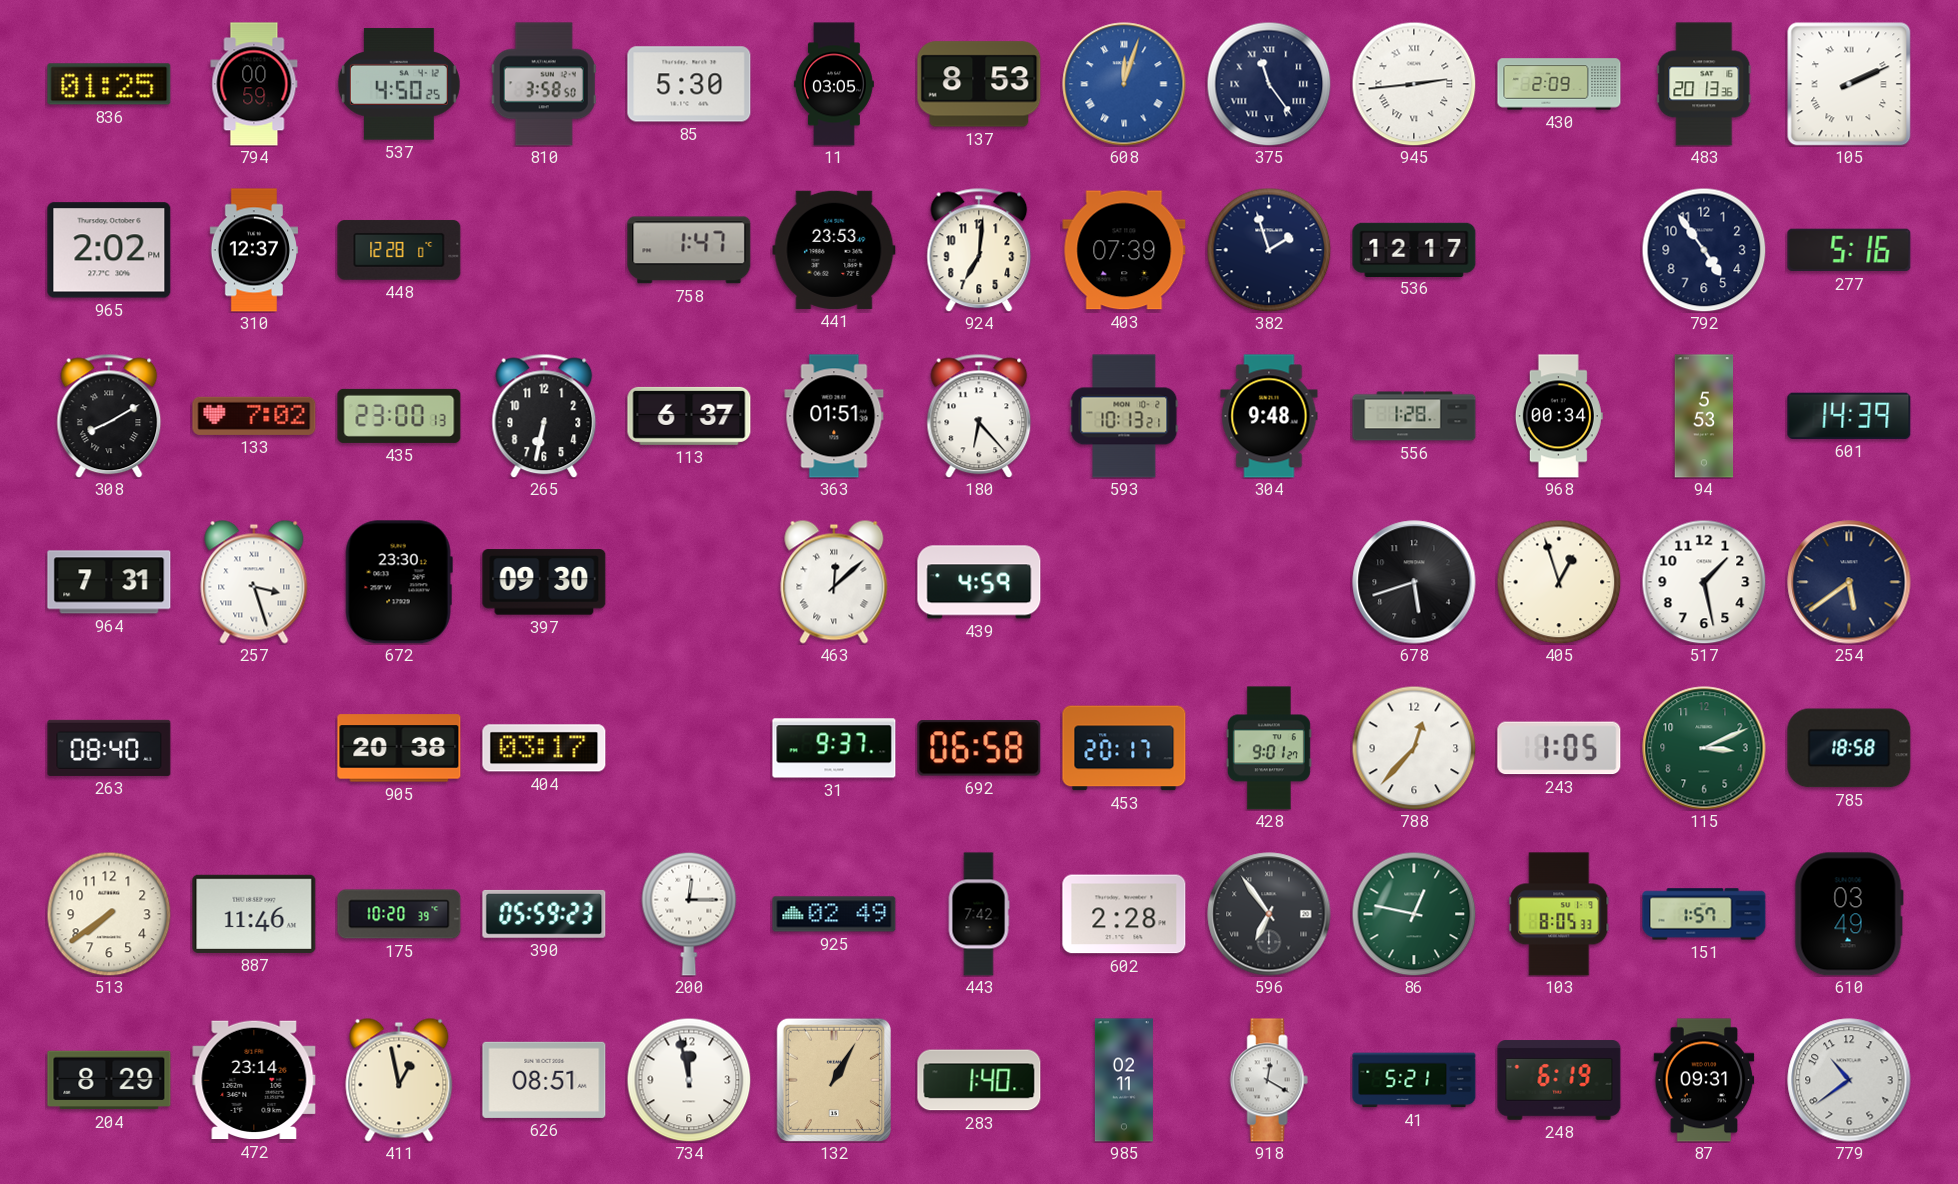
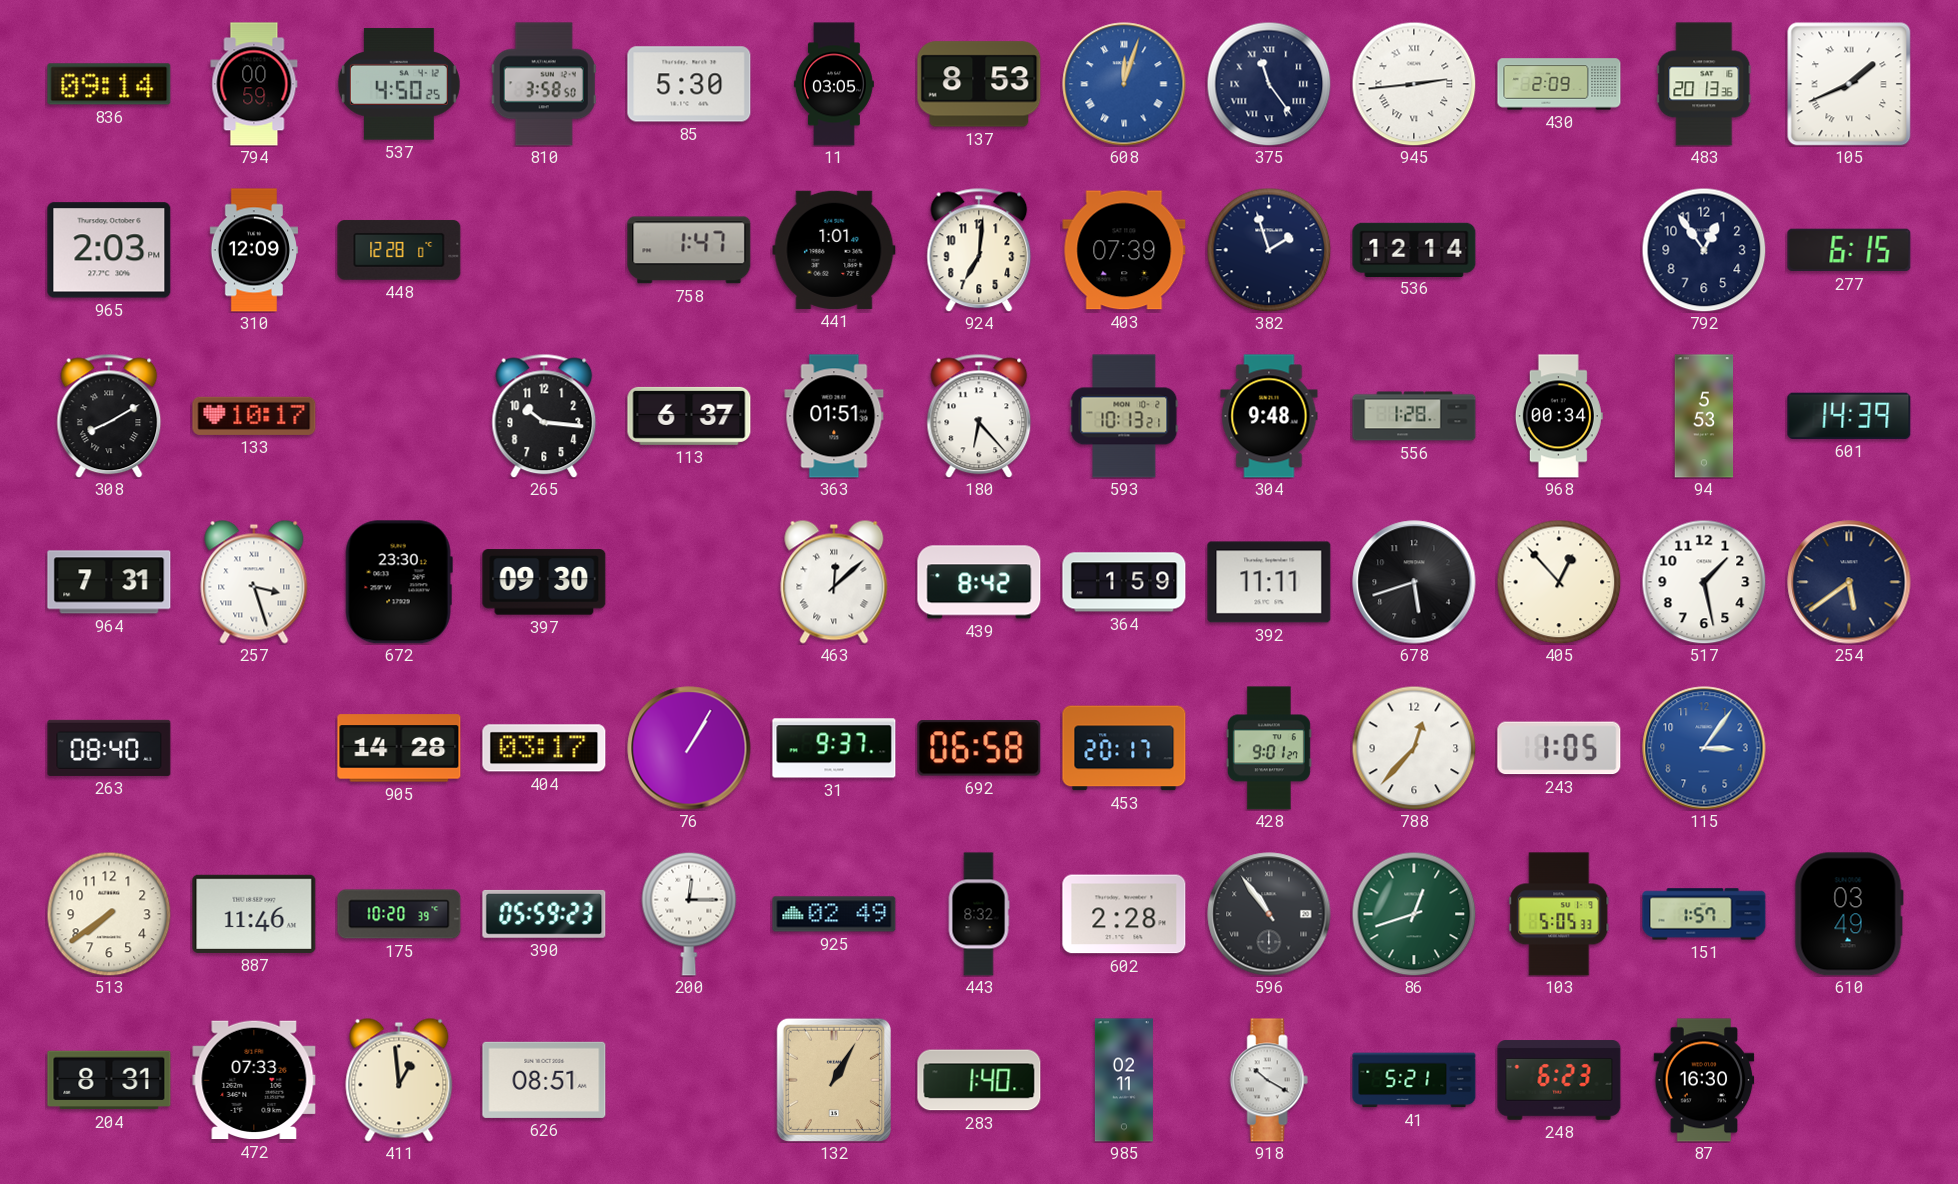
836: 01:25 -> 09:14 (109, 84)
105: 2:11 -> 1:41 (1849, 84)
965: 2:02 -> 2:03 (109, 250)
310: 12:37 -> 12:09 (253, 250)
441: 23:53 -> 1:01 (834, 250)
536: 12:17 -> 12:14 (1414, 249)
792: 4:54 -> 12:54 (1704, 250)
277: 5:16 -> 6:15 (1849, 250)
133: 7:02 -> 10:17 (254, 416)
435: 23:00 -> none (399, 416)
265: 6:32 -> 10:16 (544, 416)
439: 4:59 -> 8:42 (979, 582)
364: none -> 1:59 (1124, 582)
392: none -> 11:11 (1269, 582)
405: 12:57 -> 12:53 (1559, 582)
905: 20:38 -> 14:28 (399, 748)
76: none -> 1:05 (689, 748)
115: 3:11 -> 3:06 (1704, 748)
115 dial: green -> blue (1704, 748)
785: 18:58 -> none (1849, 748)
443: 7:42 -> 8:32 (979, 914)
596: 6:54 -> 10:54 (1269, 914)
86: 12:47 -> 12:42 (1414, 914)
103: 8:05 -> 5:05 (1559, 914)
204: 8:29 -> 8:31 (109, 1080)
472: 23:14 -> 07:33 (254, 1080)
411: 12:58 -> 12:59 (399, 1080)
734: 11:58 -> none (689, 1080)
918: 12:20 -> 10:20 (1269, 1080)
248: 6:19 -> 6:23 (1559, 1080)
87: 09:31 -> 16:30 (1704, 1080)
779: 10:39 -> none (1849, 1080)
